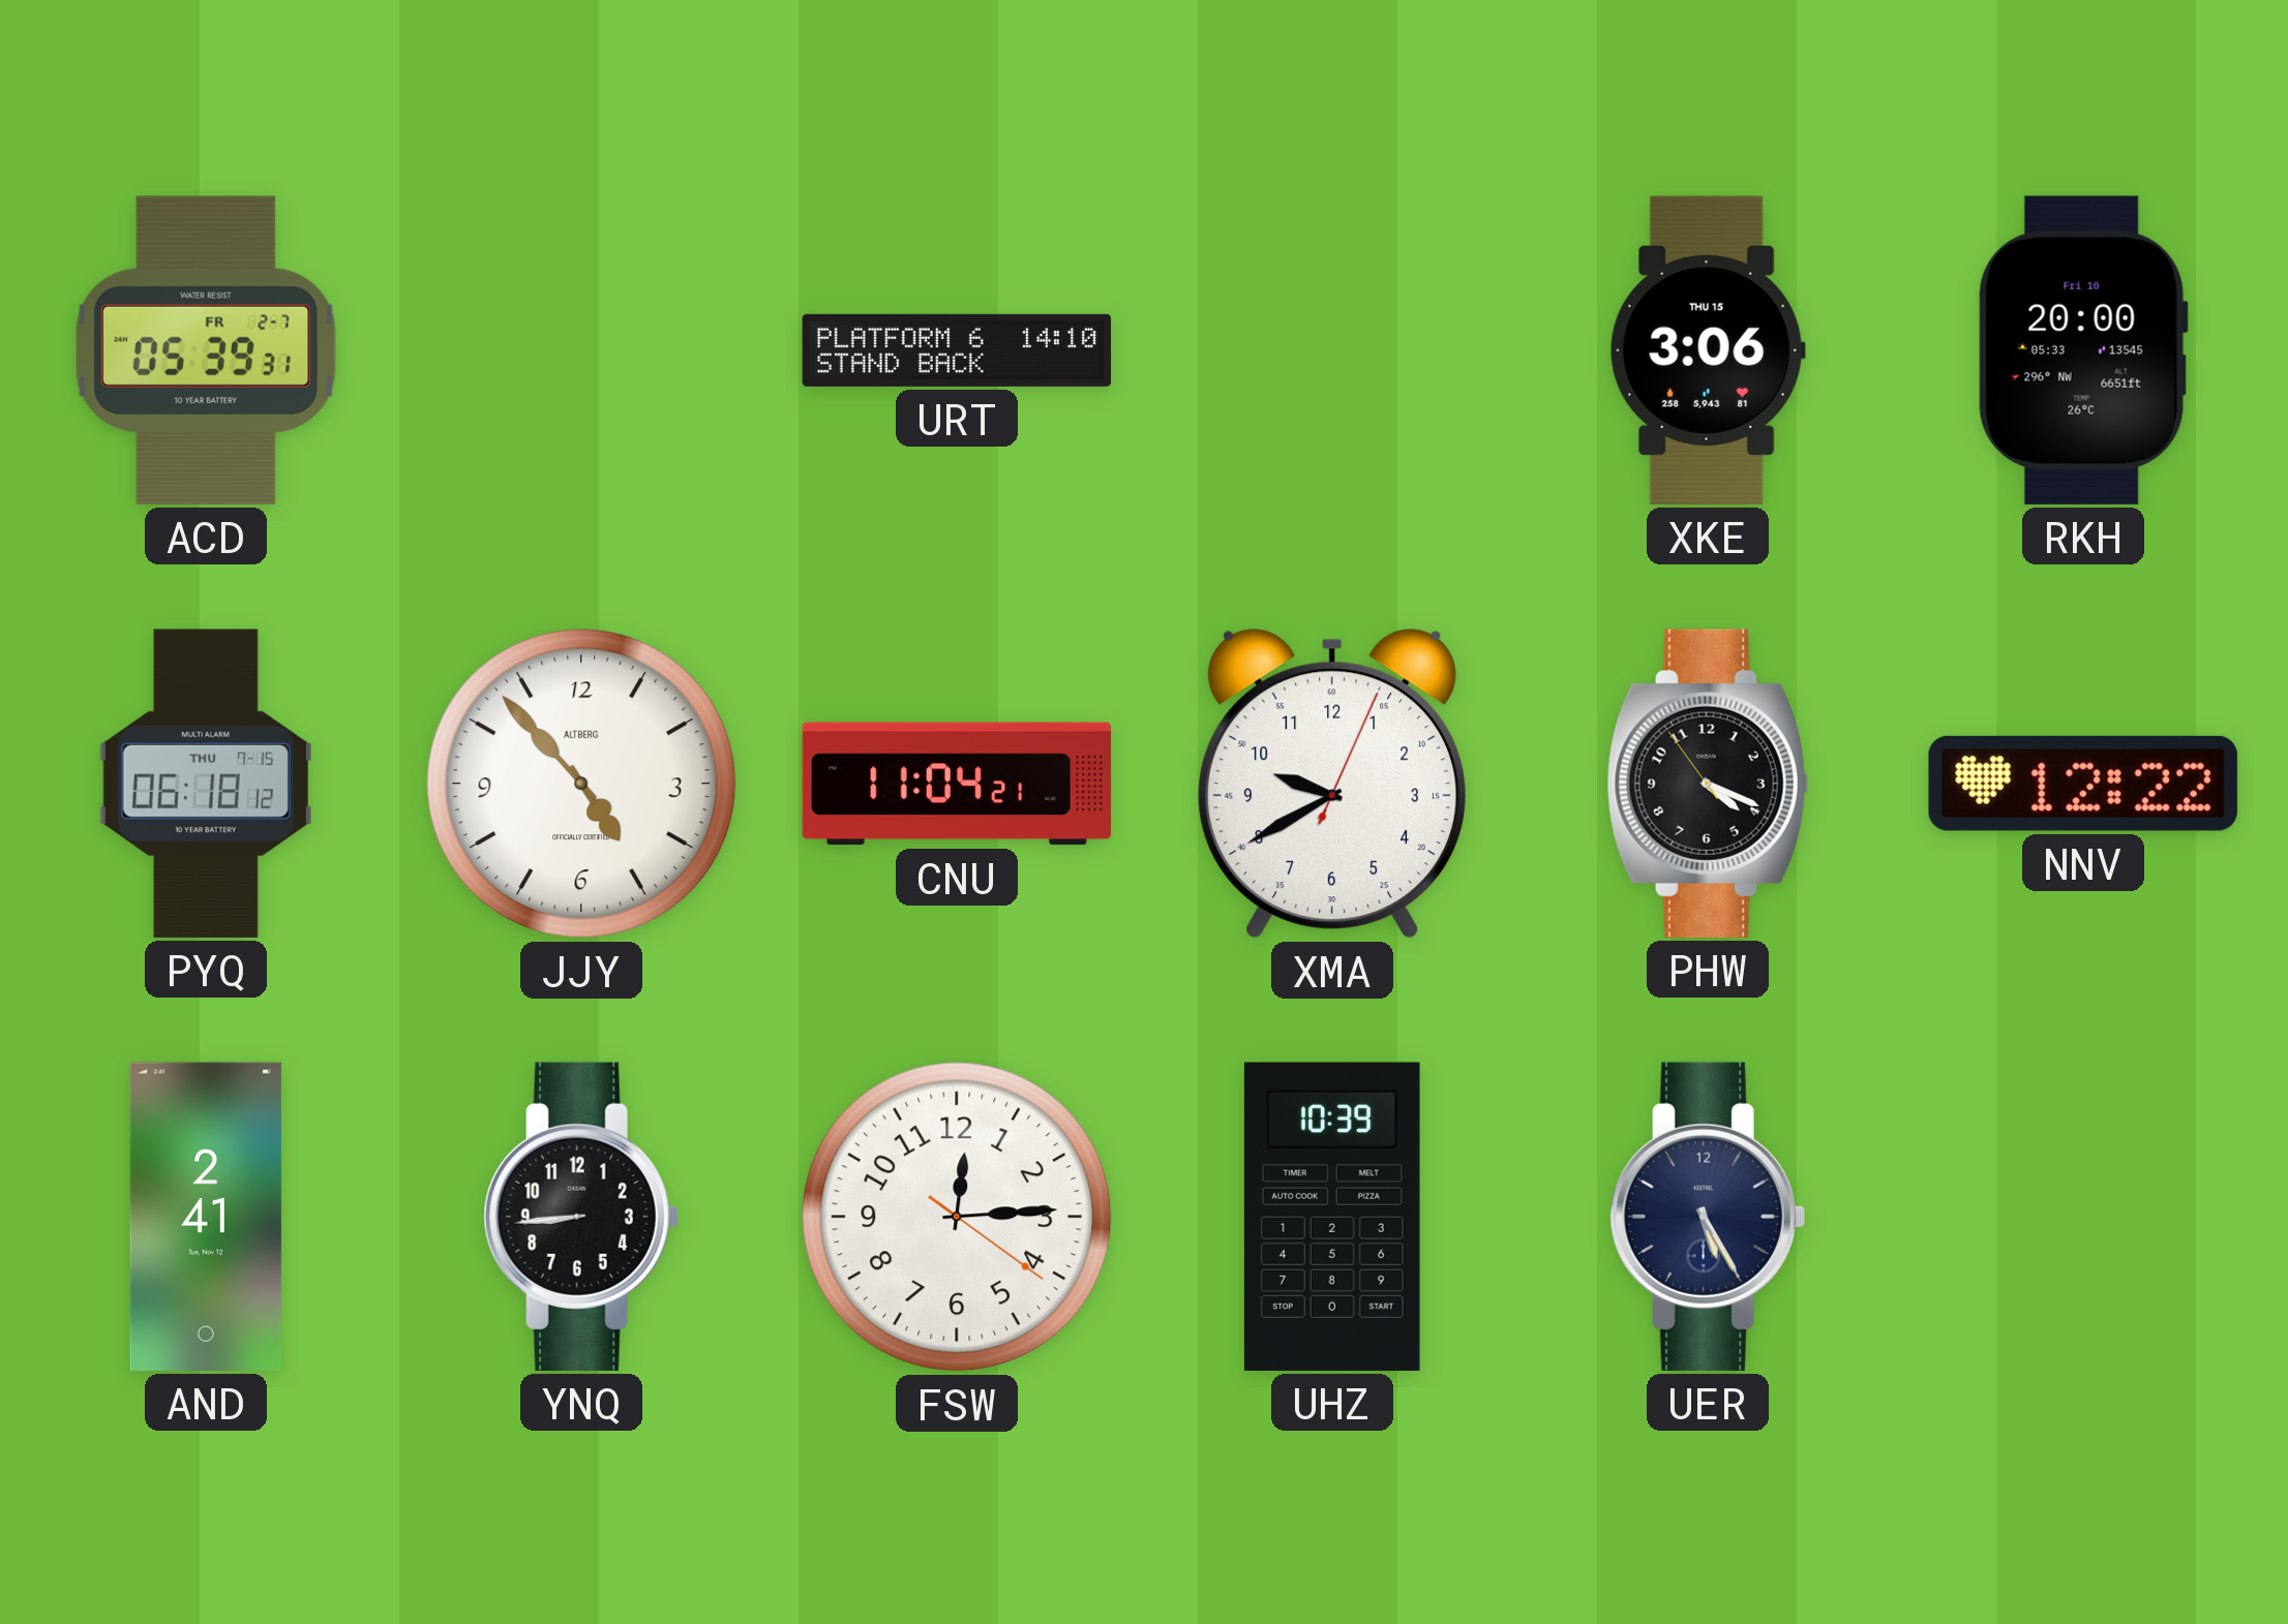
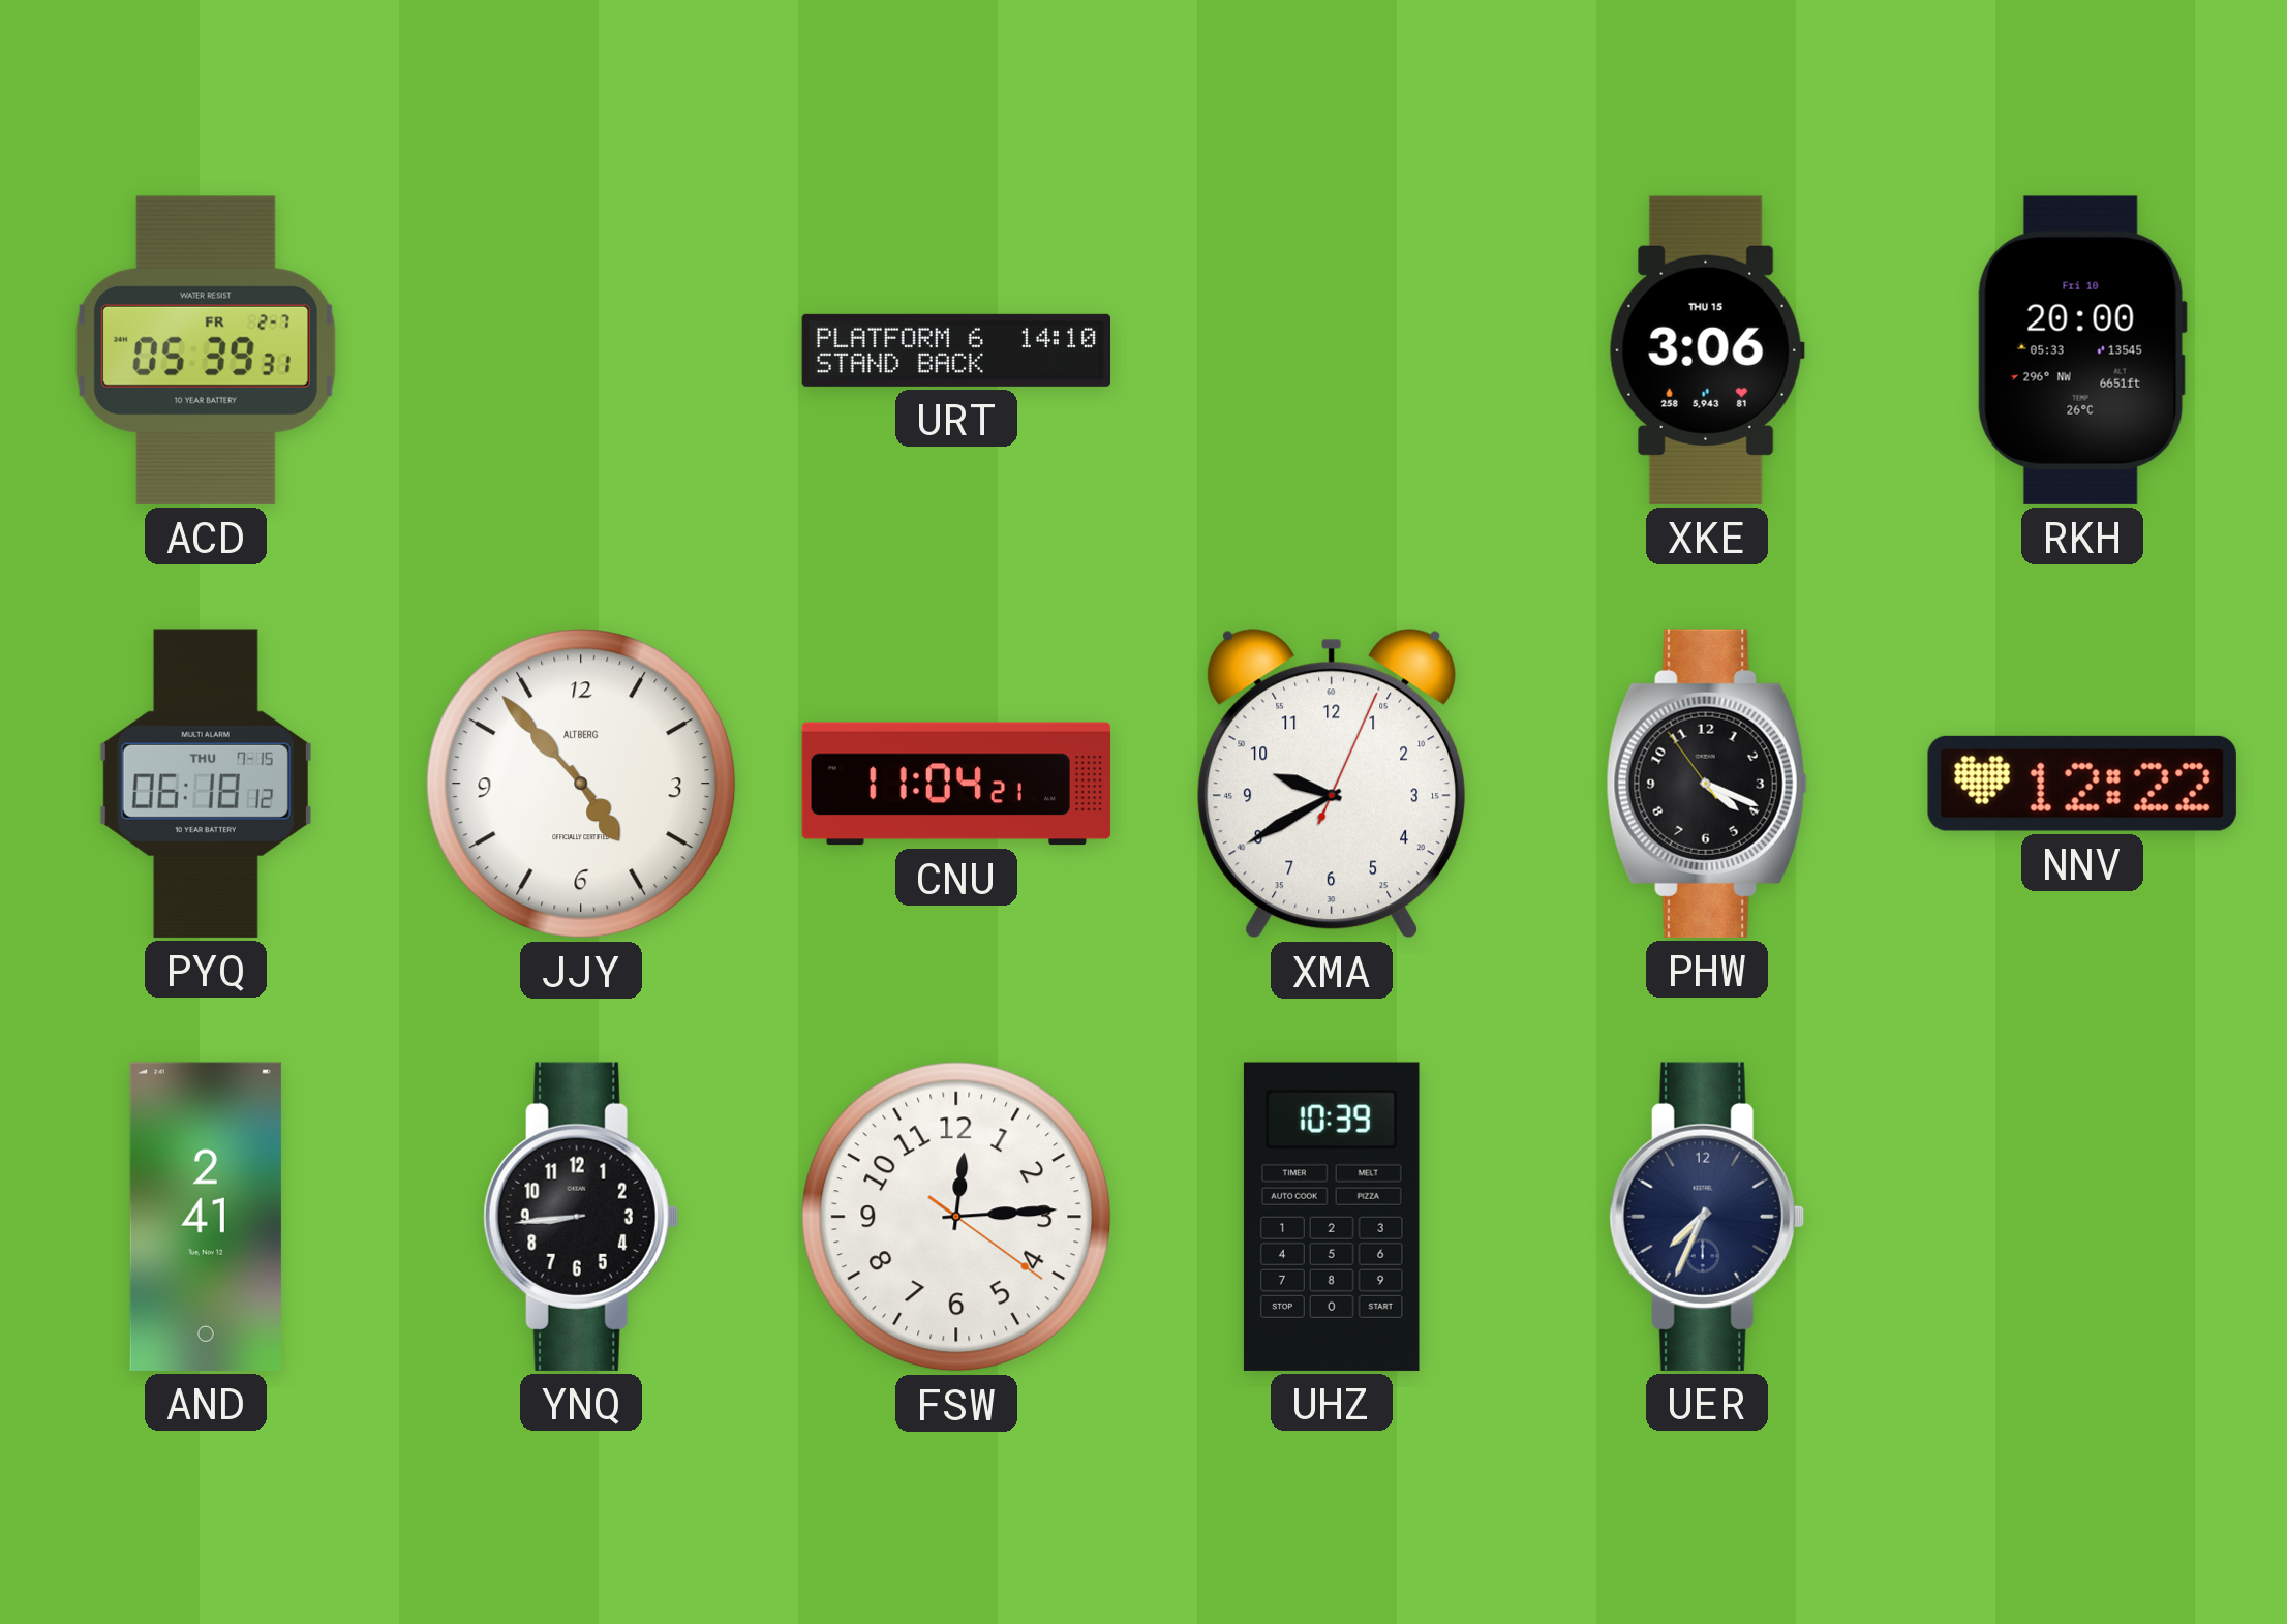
UER: 5:25 -> 7:34 (1707, 1217)
